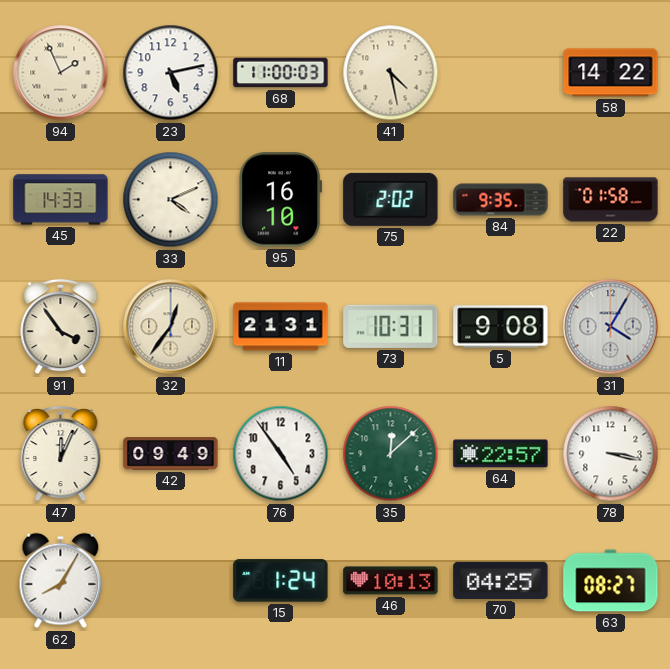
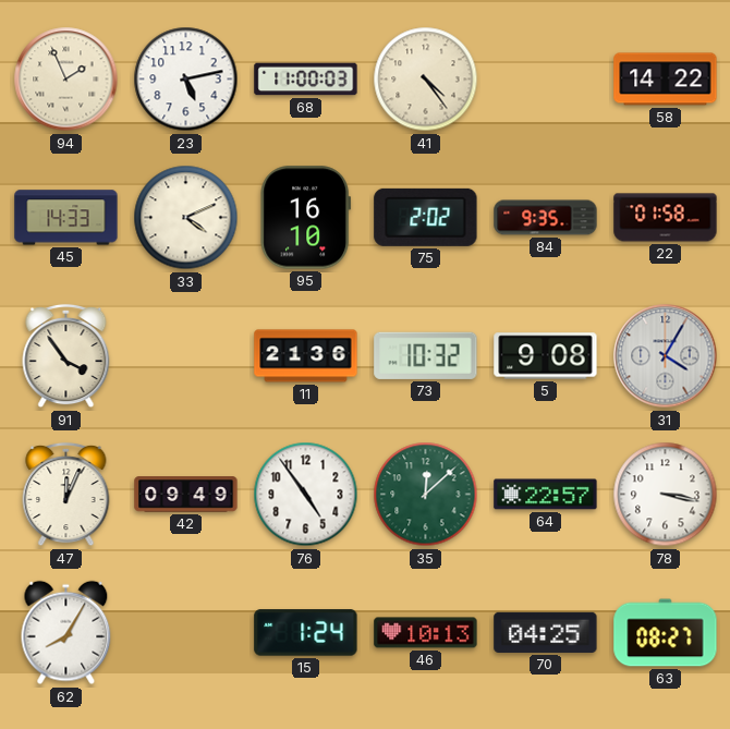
41: 4:28 -> 4:24 (426, 80)
32: 12:36 -> none (171, 327)
11: 21:31 -> 21:36 (306, 356)
73: 10:31 -> 10:32 (426, 355)
